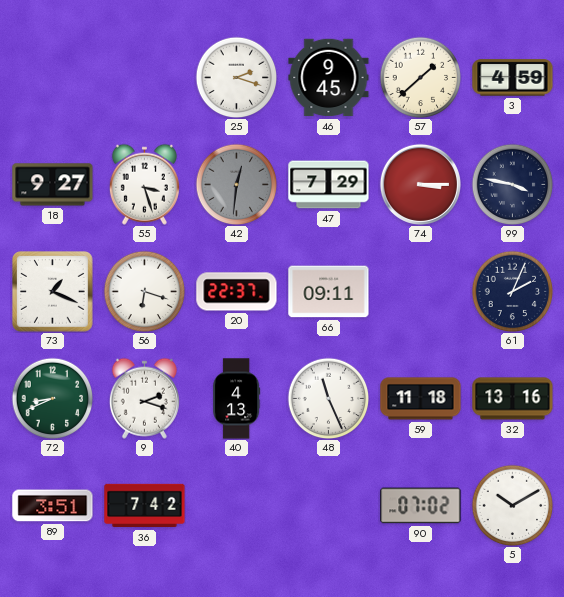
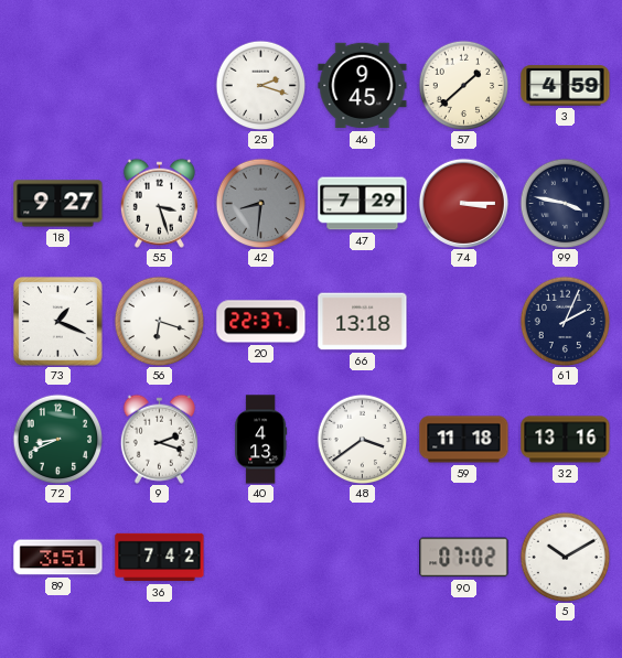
42: 12:31 -> 8:31 (260, 203)
66: 09:11 -> 13:18 (363, 322)
48: 11:26 -> 3:39 (362, 439)
